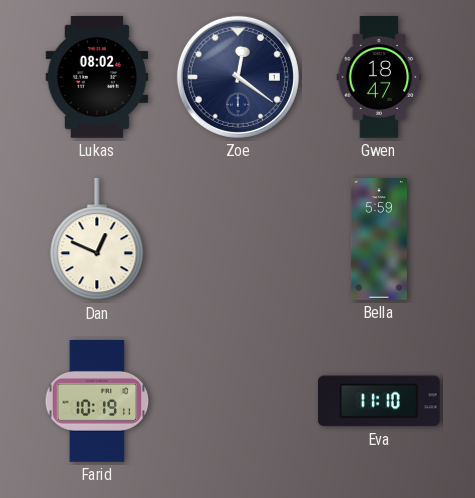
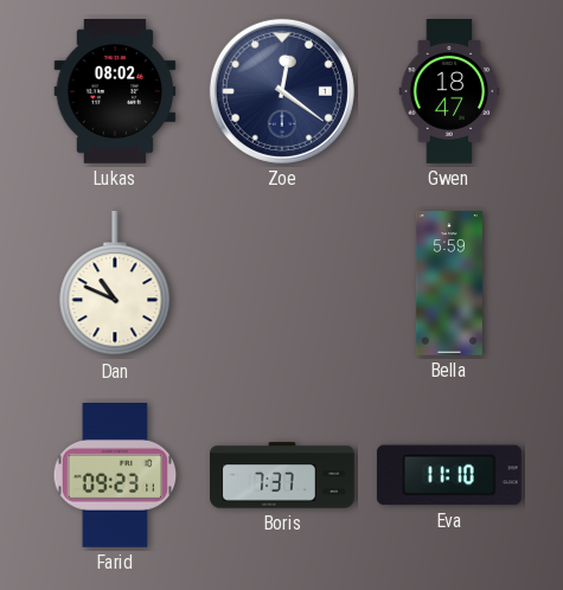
Dan: 12:49 -> 10:49 (115, 284)
Farid: 10:19 -> 09:23 (115, 476)
Boris: none -> 7:37 (282, 475)
